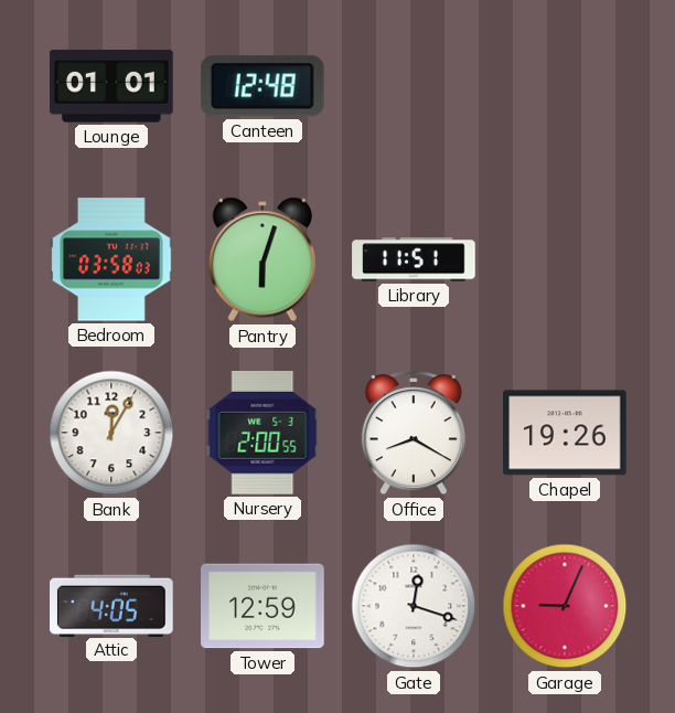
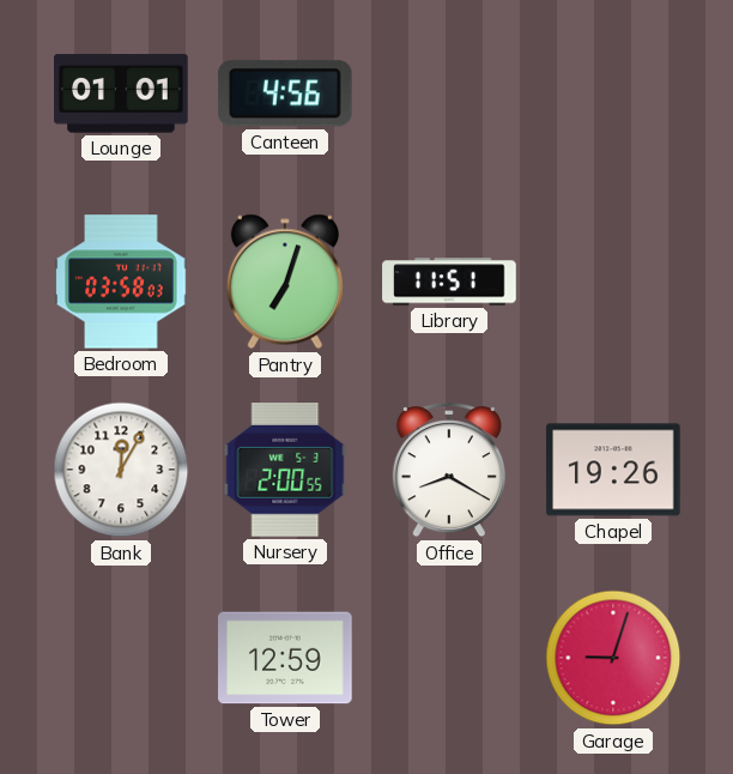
Canteen: 12:48 -> 4:56 (285, 93)
Pantry: 6:03 -> 7:03 (285, 282)
Attic: 4:05 -> none (111, 605)
Gate: 12:18 -> none (414, 606)
Garage: 9:04 -> 9:03 (613, 658)
